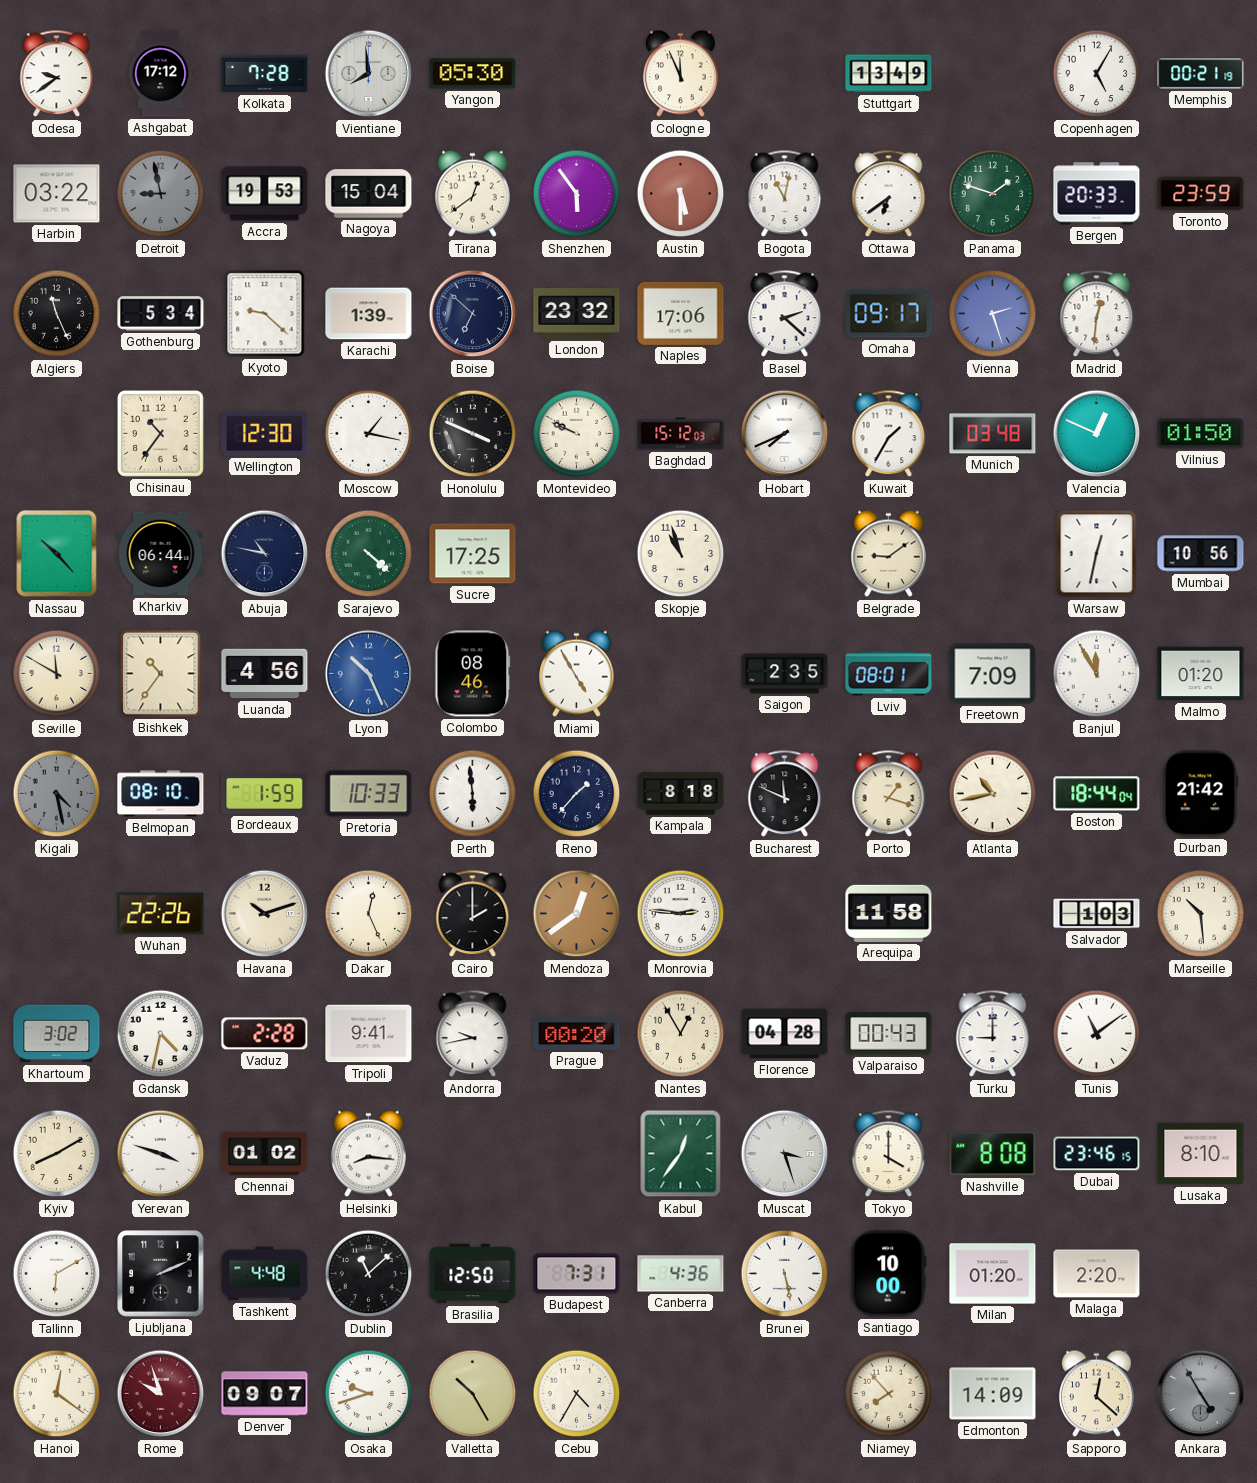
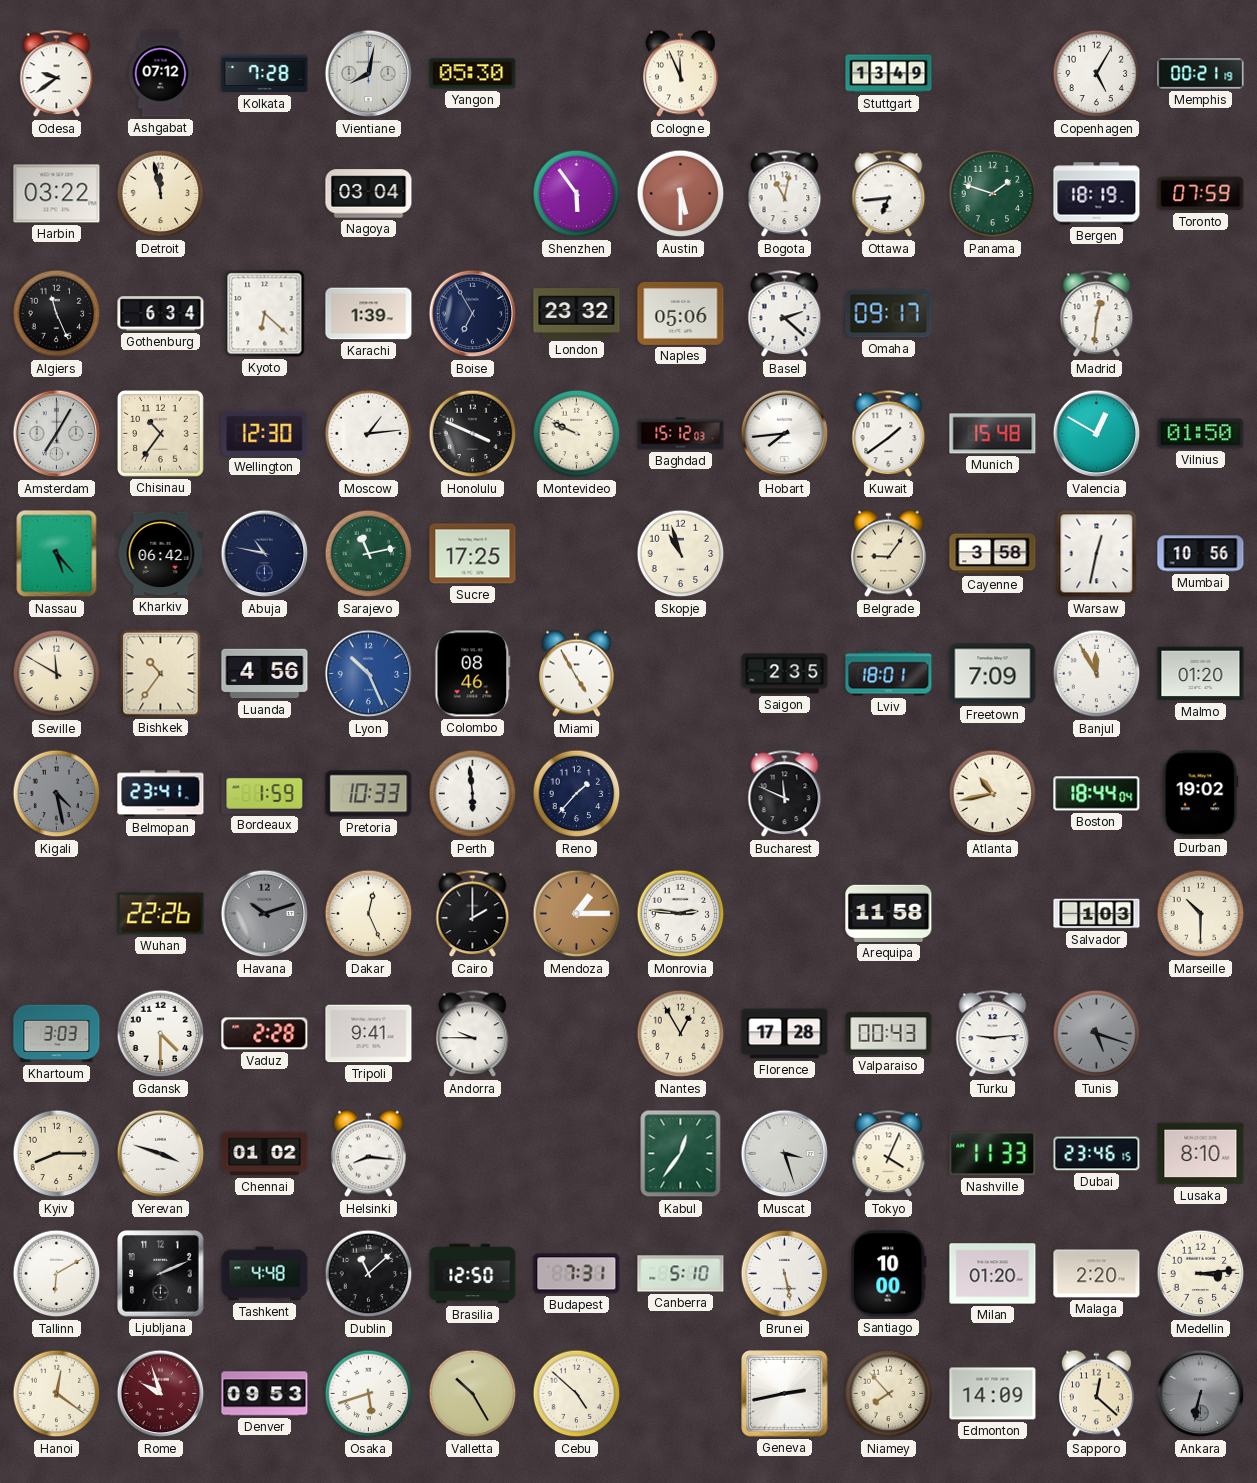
Ashgabat: 17:12 -> 07:12 (161, 74)
Vientiane: 7:59 -> 8:02 (369, 74)
Detroit: 8:58 -> 11:58 (161, 194)
Detroit dial: grey -> cream (161, 194)
Accra: 19:53 -> none (265, 194)
Nagoya: 15:04 -> 03:04 (369, 194)
Tirana: 12:39 -> none (473, 194)
Ottawa: 6:39 -> 6:44 (889, 194)
Bergen: 20:33 -> 18:19 (1097, 194)
Toronto: 23:59 -> 07:59 (1201, 194)
Gothenburg: 5:34 -> 6:34 (161, 314)
Kyoto: 9:22 -> 6:22 (265, 314)
Boise: 6:52 -> 6:55 (473, 314)
Naples: 17:06 -> 05:06 (681, 313)
Vienna: 2:27 -> none (993, 314)
Amsterdam: none -> 7:05 (57, 434)
Moscow: 1:17 -> 1:14 (369, 434)
Hobart: 7:41 -> 7:44 (785, 434)
Kuwait: 1:35 -> 1:39 (889, 434)
Munich: 03:48 -> 15:48 (993, 434)
Valencia: 12:49 -> 12:50 (1097, 434)
Nassau: 10:23 -> 5:23 (57, 554)
Kharkiv: 06:44 -> 06:42 (161, 554)
Sarajevo: 4:22 -> 11:13 (369, 554)
Belgrade: 9:09 -> 9:06 (889, 554)
Cayenne: none -> 3:58 (993, 554)
Lviv: 08:01 -> 18:01 (889, 674)
Belmopan: 08:10 -> 23:41 (161, 794)
Kampala: 8:18 -> none (681, 794)
Porto: 1:18 -> none (889, 794)
Durban: 21:42 -> 19:02 (1201, 794)
Havana dial: cream -> grey (265, 914)
Mendoza: 12:39 -> 1:15 (577, 914)
Marseille: 10:29 -> 10:30 (1201, 914)
Khartoum: 3:02 -> 3:03 (57, 1034)
Gdansk: 4:32 -> 4:30 (161, 1034)
Andorra: 9:43 -> 9:45 (473, 1034)
Prague: 00:20 -> none (577, 1033)
Florence: 04:28 -> 17:28 (785, 1034)
Turku: 9:00 -> 9:14 (993, 1034)
Tunis: 11:09 -> 5:18 (1097, 1034)
Tunis dial: white -> grey (1097, 1034)
Kyiv: 8:10 -> 8:15 (57, 1154)
Tokyo: 4:00 -> 4:04 (889, 1154)
Nashville: 8:08 -> 11:33 (993, 1154)
Canberra: 4:36 -> 5:10 (681, 1274)
Medellin: none -> 3:14 (1201, 1274)
Denver: 09:07 -> 09:53 (265, 1394)
Osaka: 9:42 -> 5:42 (369, 1394)
Cebu: 4:35 -> 4:52 (577, 1394)
Geneva: none -> 2:43 (785, 1394)
Ankara: 4:55 -> 6:32 (1201, 1394)
